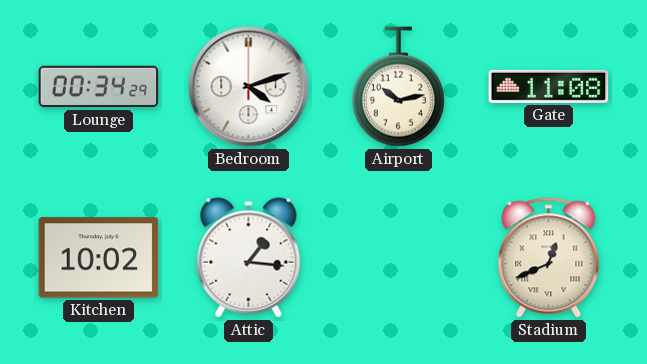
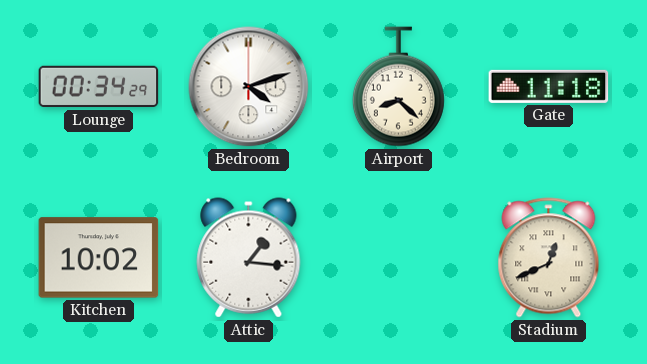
Airport: 10:13 -> 8:22 (398, 87)
Gate: 11:08 -> 11:18 (549, 86)
